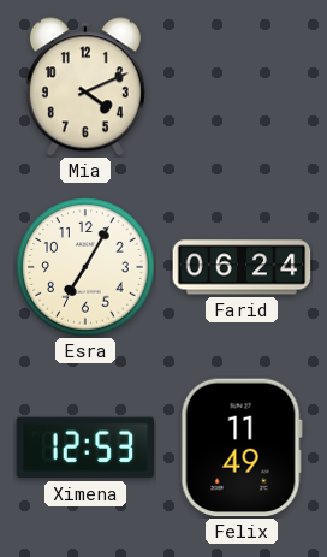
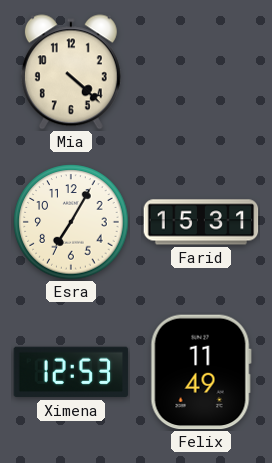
Mia: 4:11 -> 4:22 (71, 72)
Farid: 06:24 -> 15:31 (201, 222)
